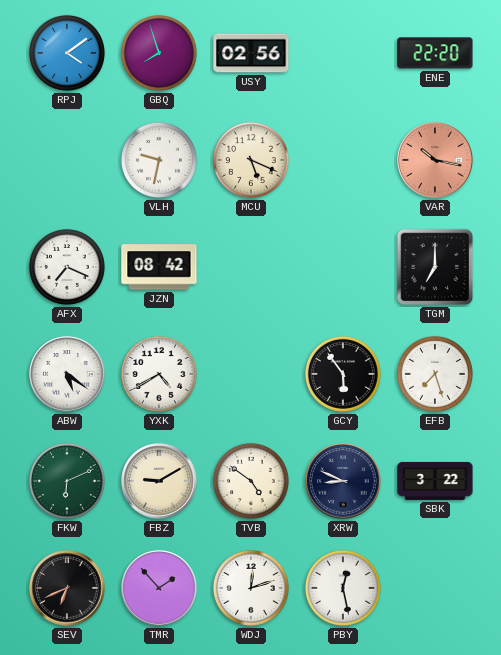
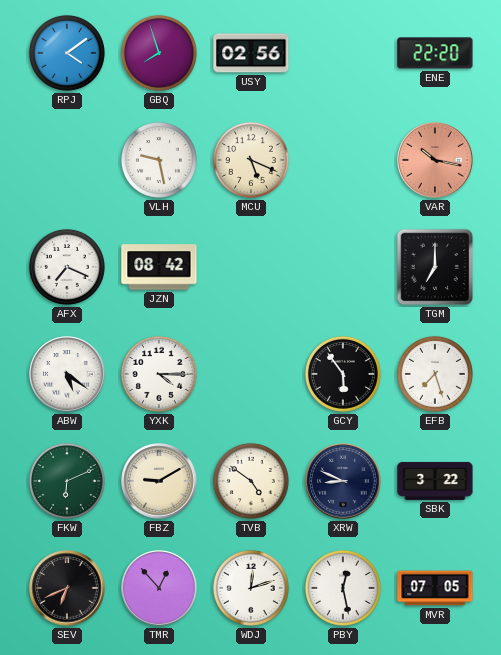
VLH: 9:32 -> 9:28 (159, 160)
YXK: 4:40 -> 4:15 (159, 374)
TMR: 1:53 -> 12:53 (159, 588)
MVR: none -> 07:05 (435, 588)
